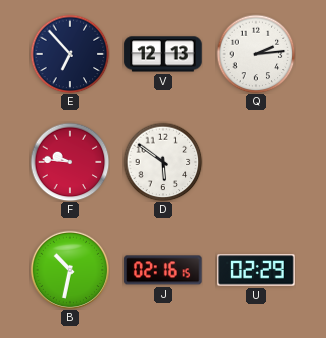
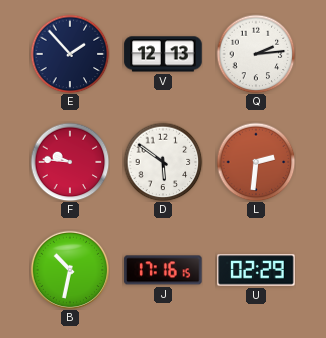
E: 6:53 -> 1:53 (70, 54)
L: none -> 2:31 (256, 162)
J: 02:16 -> 17:16 (163, 270)
